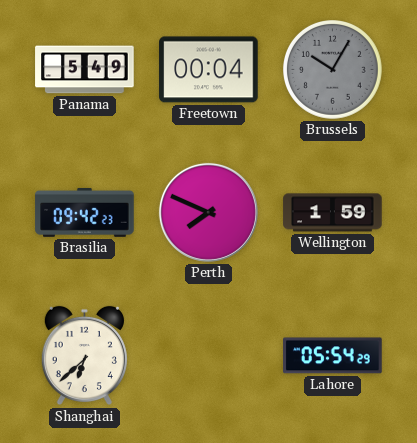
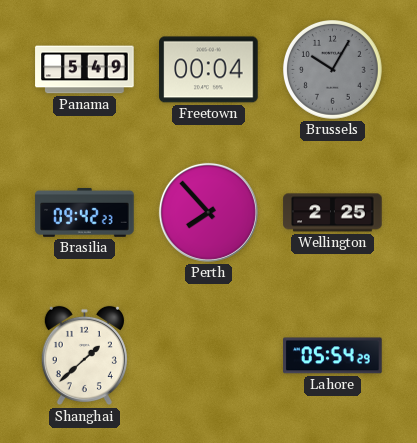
Perth: 7:49 -> 7:53 (208, 212)
Wellington: 1:59 -> 2:25 (333, 213)
Shanghai: 6:38 -> 1:38 (84, 356)
